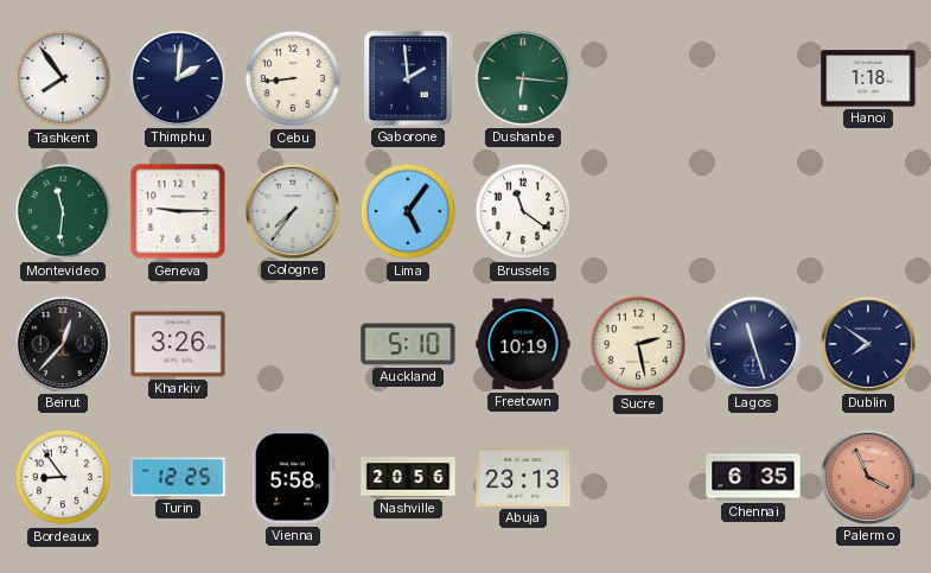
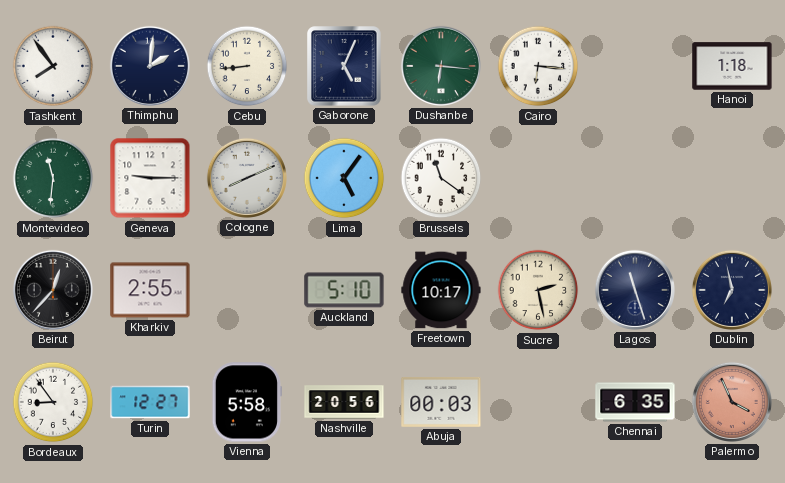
Gaborone: 1:59 -> 5:04 (344, 66)
Cairo: none -> 6:16 (538, 66)
Cologne: 7:36 -> 8:11 (247, 178)
Kharkiv: 3:26 -> 2:55 (150, 290)
Freetown: 10:19 -> 10:17 (441, 290)
Dublin: 7:51 -> 6:58 (732, 290)
Turin: 12:25 -> 12:27 (150, 402)
Abuja: 23:13 -> 00:03 (441, 402)
